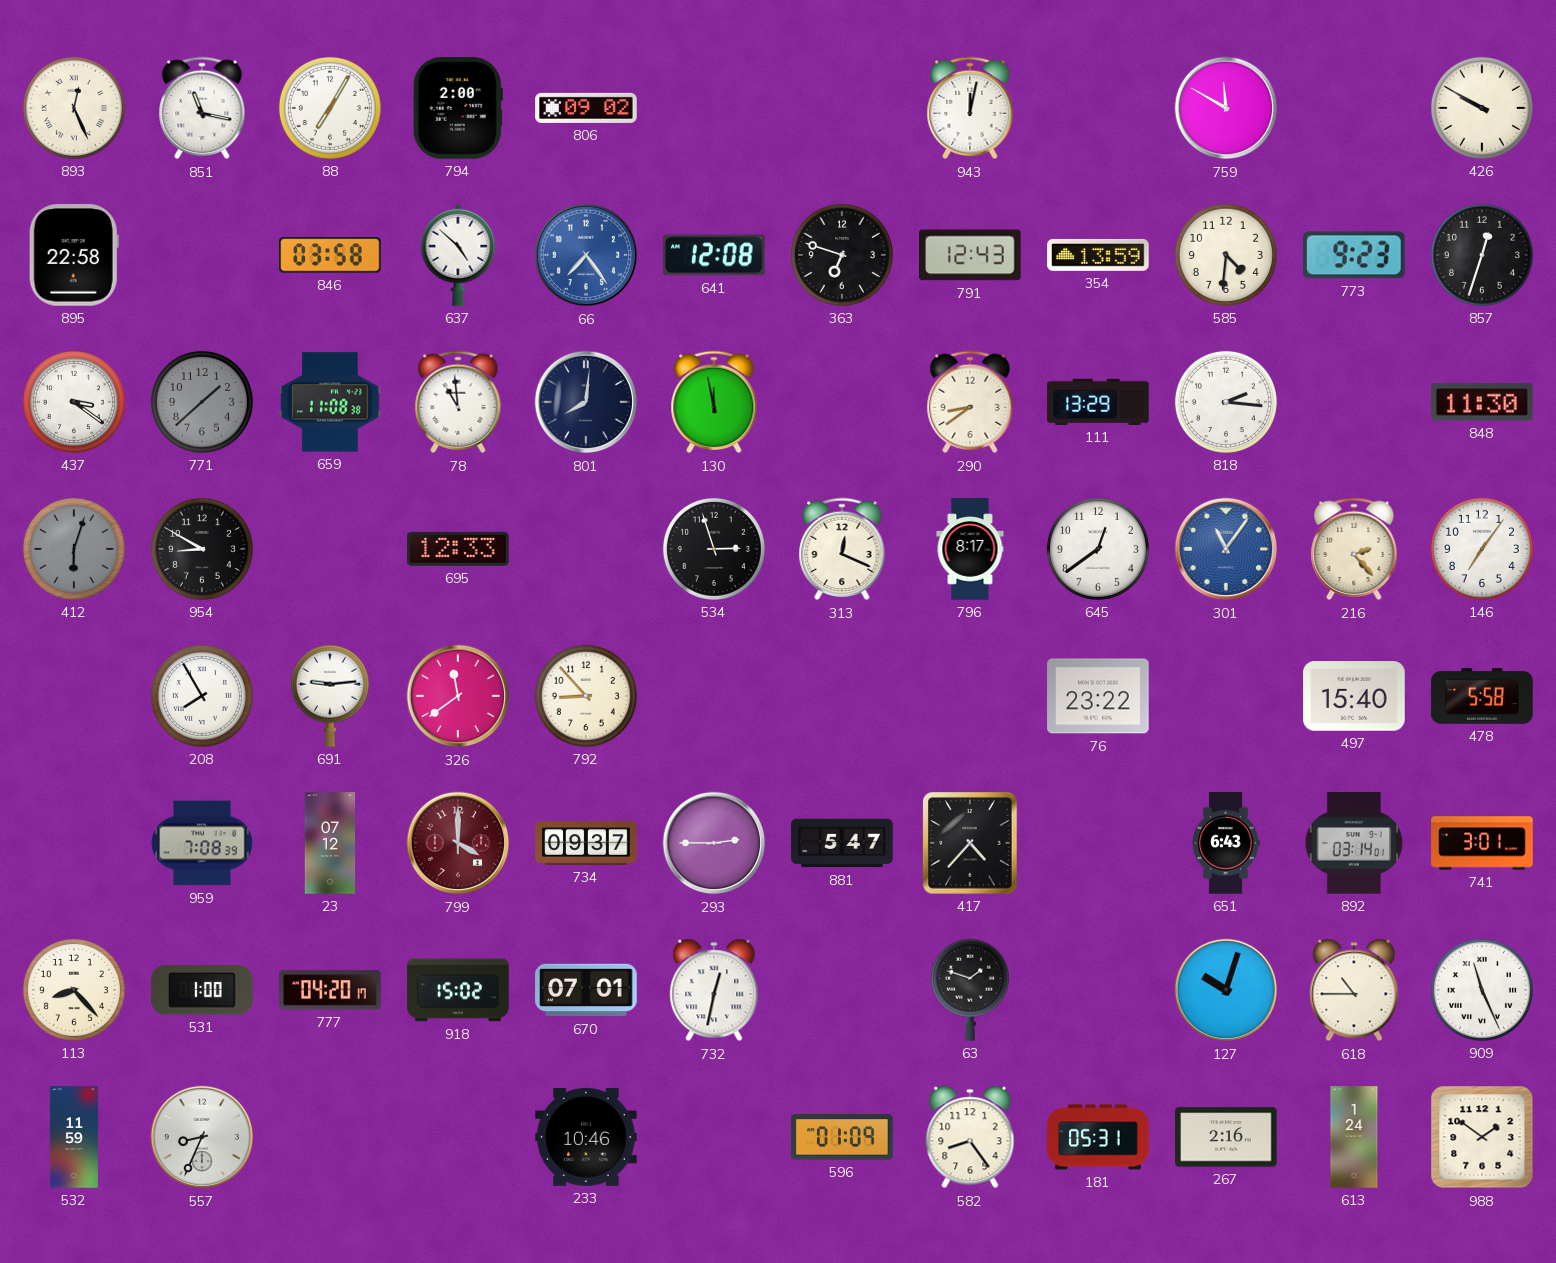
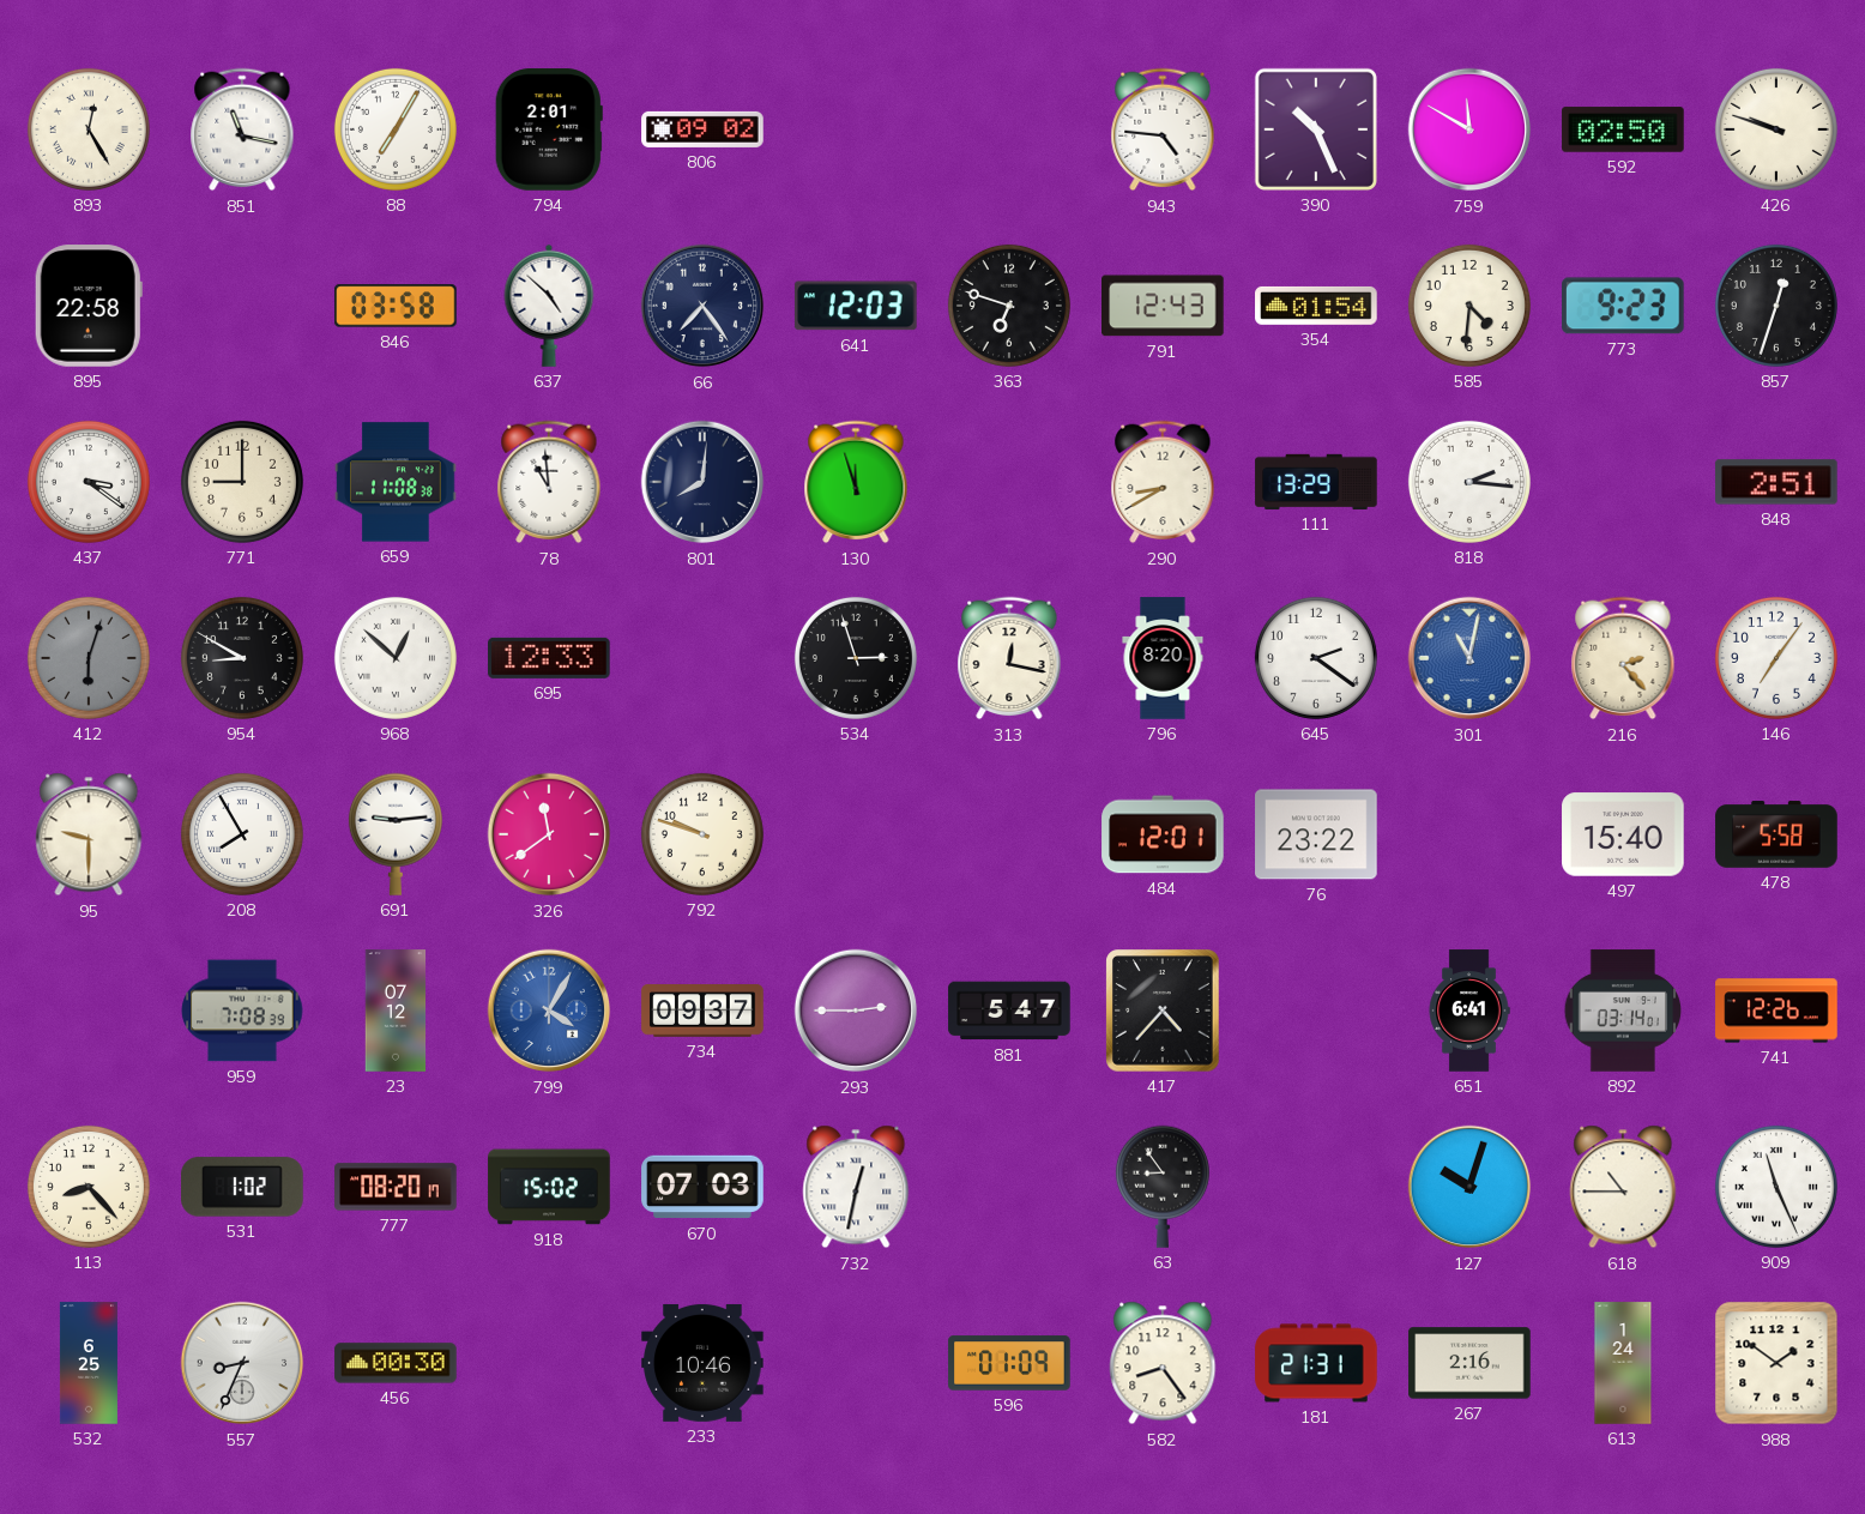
893: 12:26 -> 12:25 (89, 129)
794: 2:00 -> 2:01 (549, 129)
943: 12:02 -> 4:46 (1163, 129)
390: none -> 10:26 (1316, 129)
592: none -> 02:50 (1623, 129)
426: 9:50 -> 9:48 (1776, 129)
66 dial: blue -> navy (702, 306)
641: 12:08 -> 12:03 (856, 306)
354: 13:59 -> 01:54 (1316, 306)
771: 1:38 -> 9:00 (242, 482)
771 dial: grey -> cream (242, 482)
130: 11:58 -> 11:57 (856, 482)
290: 8:39 -> 8:40 (1163, 482)
848: 11:30 -> 2:51 (1776, 482)
968: none -> 12:52 (396, 658)
313: 12:19 -> 12:17 (1009, 658)
796: 8:17 -> 8:20 (1163, 658)
645: 12:39 -> 2:21 (1316, 658)
301: 11:06 -> 11:02 (1469, 658)
95: none -> 9:30 (89, 834)
792: 8:53 -> 9:48 (702, 834)
484: none -> 12:01 (1163, 834)
799: 4:00 -> 4:05 (549, 1011)
799 dial: burgundy -> blue (549, 1011)
651: 6:43 -> 6:41 (1469, 1011)
741: 3:01 -> 12:26 (1776, 1011)
531: 1:00 -> 1:02 (242, 1187)
777: 04:20 -> 08:20 (396, 1187)
670: 07:01 -> 07:03 (702, 1187)
63: 1:48 -> 8:54 (1163, 1187)
532: 11:59 -> 6:25 (89, 1363)
456: none -> 00:30 (396, 1363)
181: 05:31 -> 21:31 (1316, 1363)
